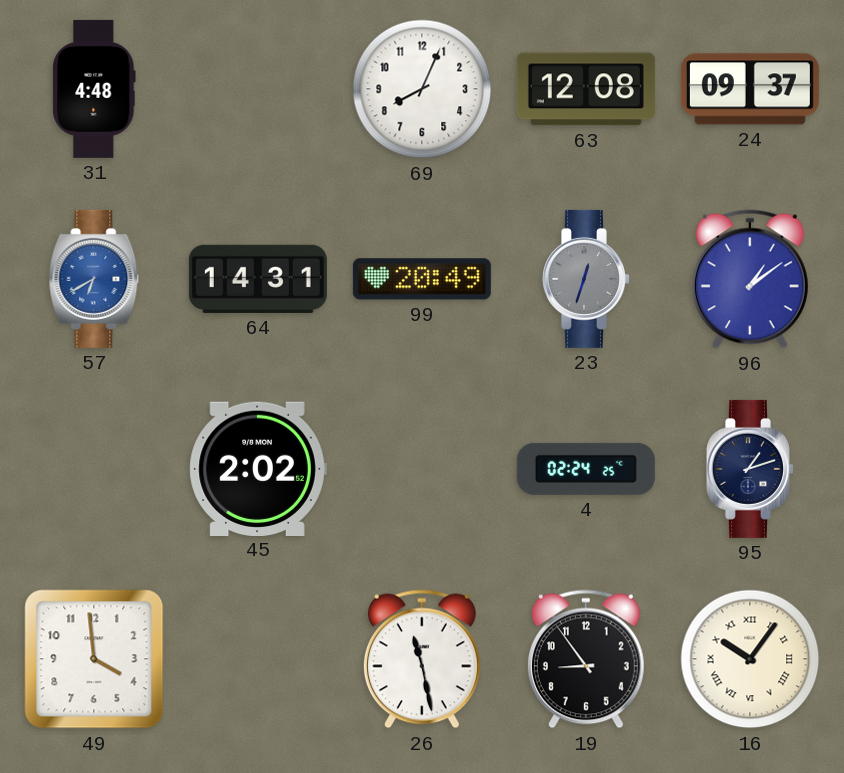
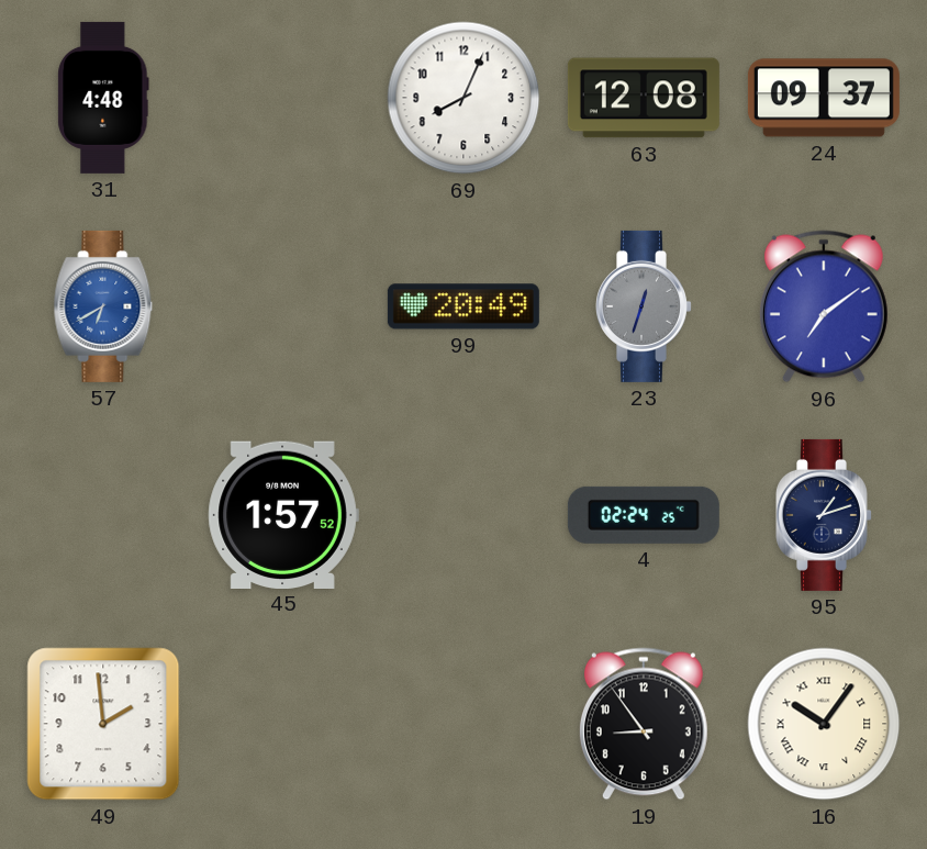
64: 14:31 -> none (258, 279)
96: 1:09 -> 7:09 (824, 306)
45: 2:02 -> 1:57 (283, 514)
49: 3:59 -> 1:59 (103, 724)
26: 11:28 -> none (422, 659)
